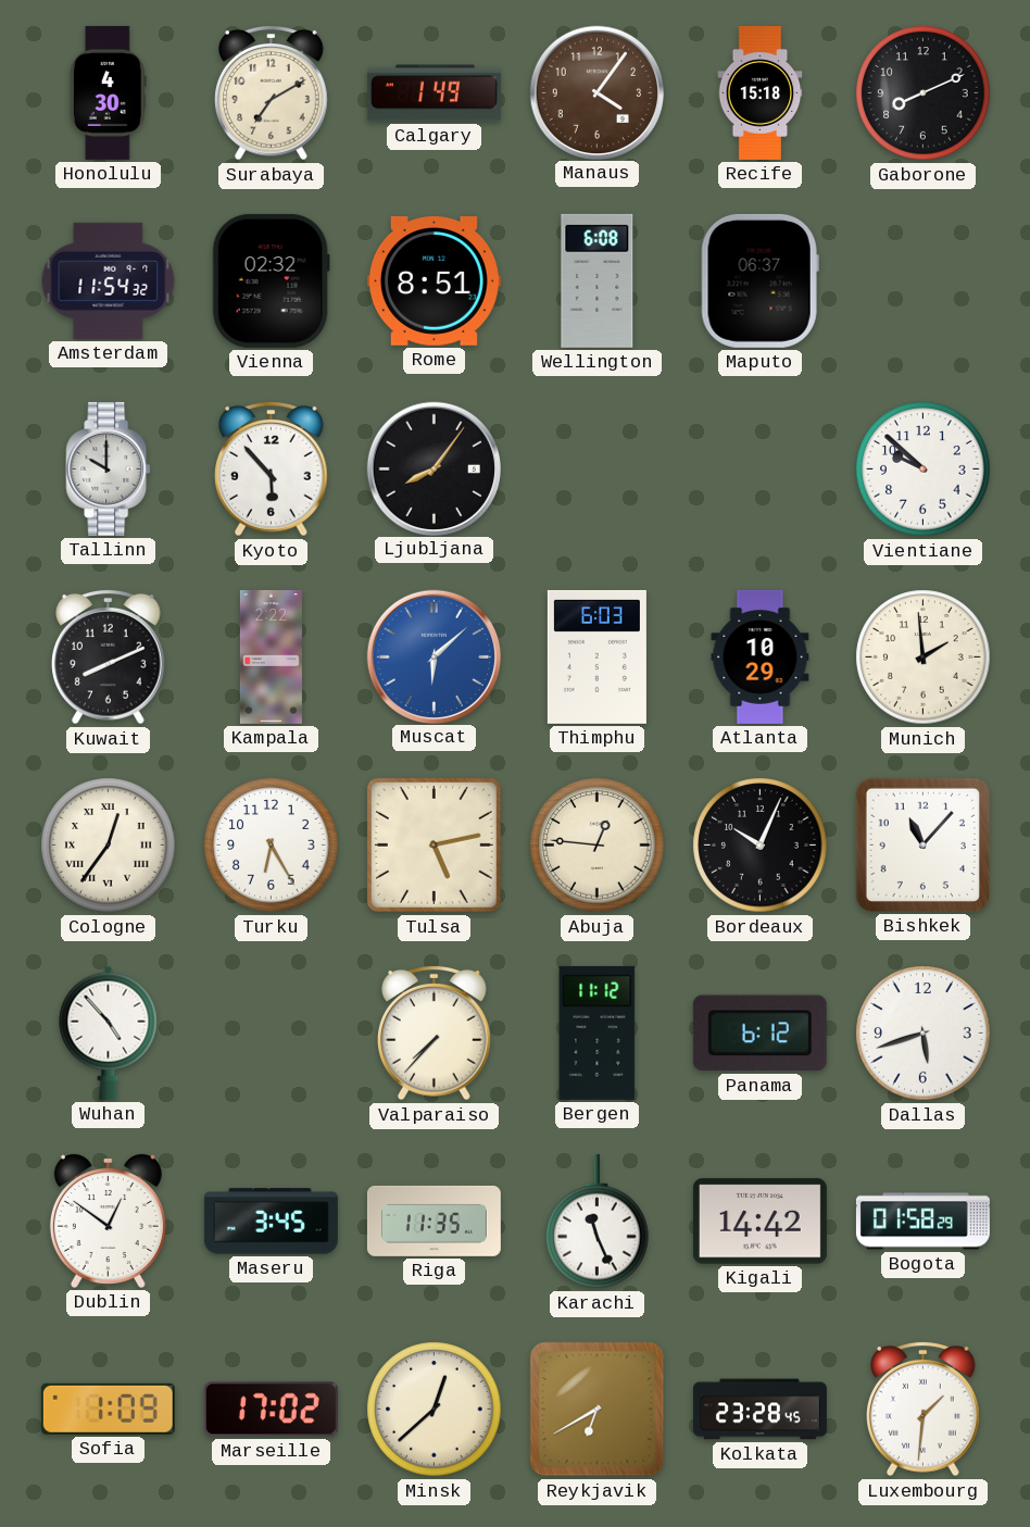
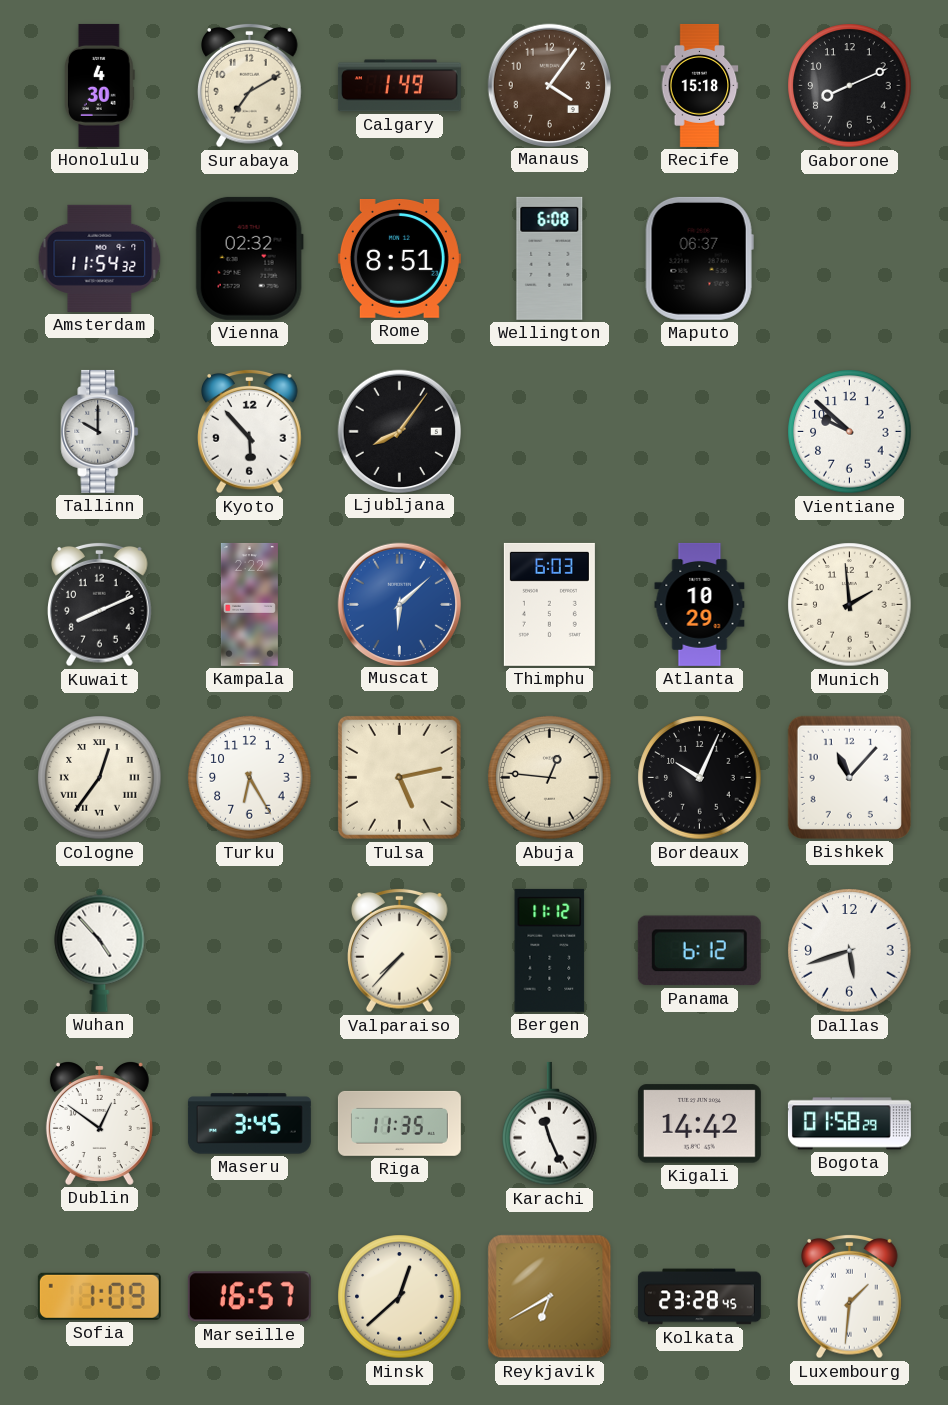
Marseille: 17:02 -> 16:57 (249, 1297)
